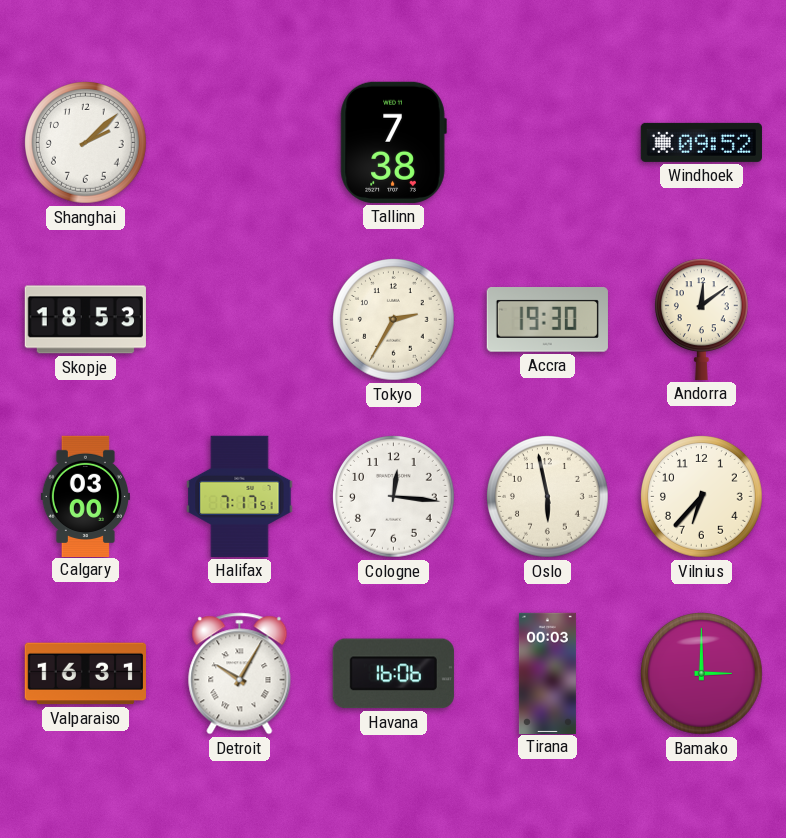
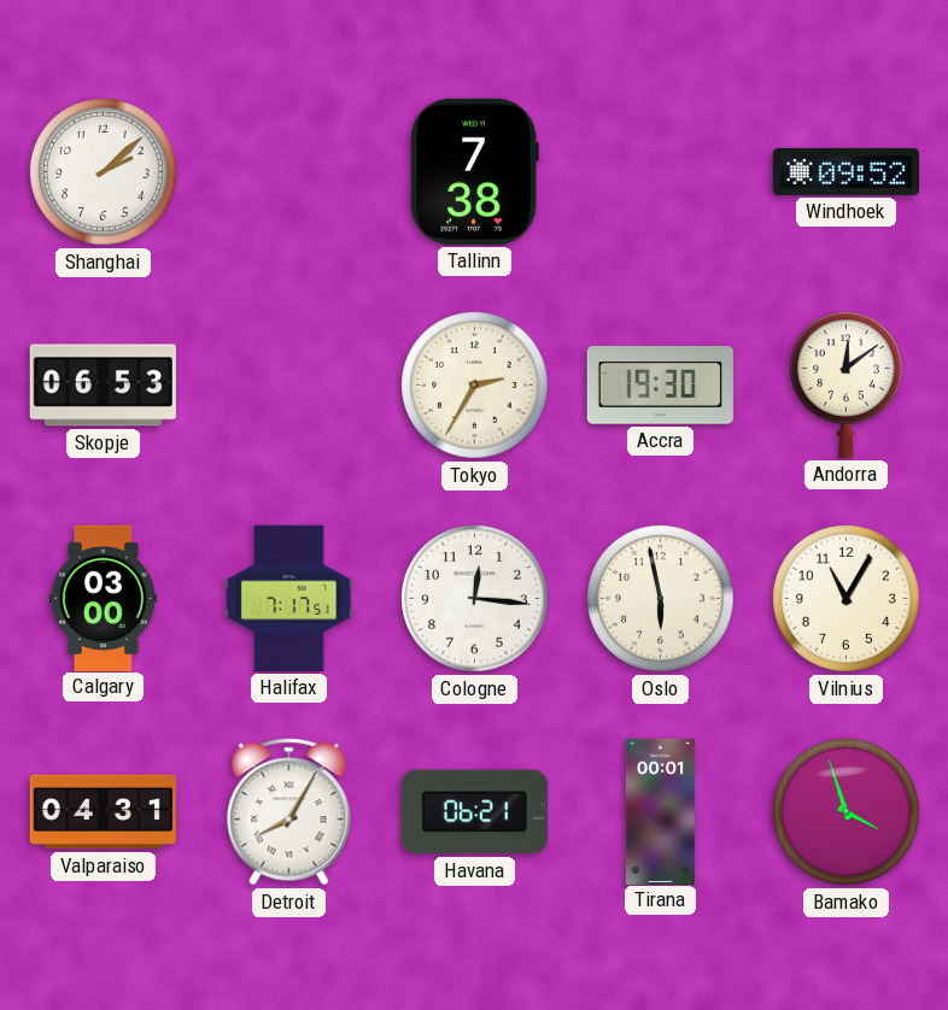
Skopje: 18:53 -> 06:53 (103, 386)
Vilnius: 6:37 -> 11:05 (847, 599)
Valparaiso: 16:31 -> 04:31 (103, 812)
Detroit: 10:05 -> 8:05 (289, 812)
Havana: 16:06 -> 06:21 (474, 812)
Tirana: 00:03 -> 00:01 (660, 811)
Bamako: 3:00 -> 3:57 (847, 812)
